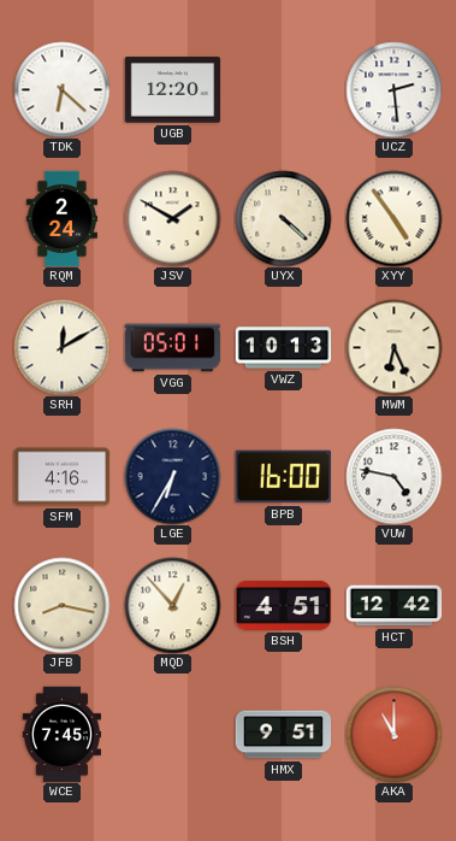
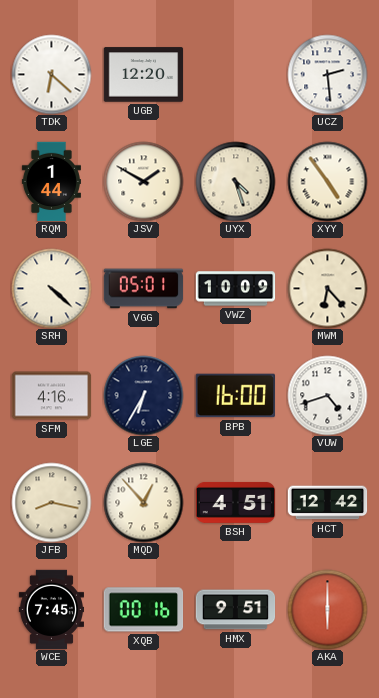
RQM: 2:24 -> 1:44 (51, 181)
UYX: 4:22 -> 4:27 (235, 181)
SRH: 12:10 -> 4:22 (51, 288)
VWZ: 10:13 -> 10:09 (235, 289)
MWM: 6:26 -> 6:23 (327, 288)
VUW: 4:47 -> 4:42 (327, 395)
XQB: none -> 00:16 (143, 610)
AKA: 11:00 -> 6:00 (327, 609)
